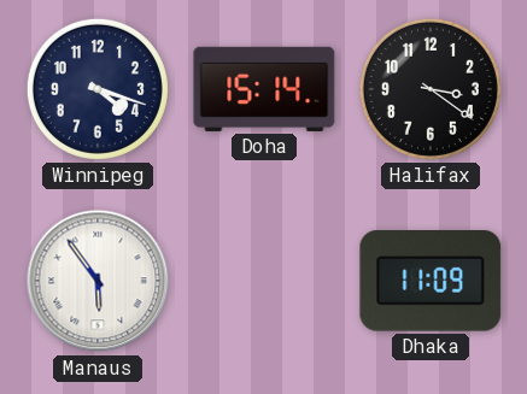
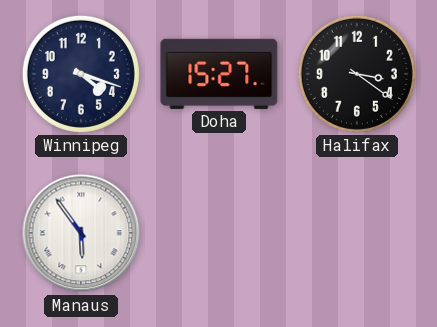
Doha: 15:14 -> 15:27 (219, 74)
Dhaka: 11:09 -> none (431, 282)
